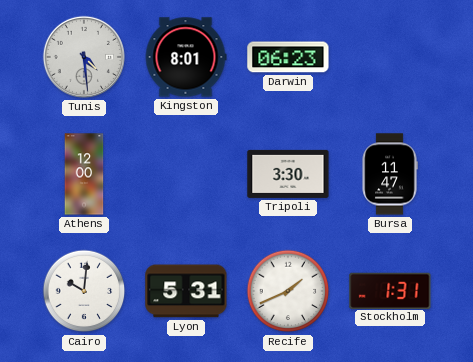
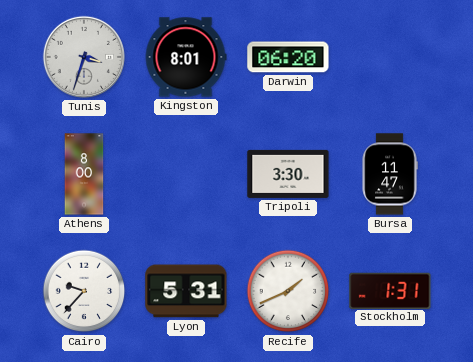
Tunis: 4:29 -> 3:33 (84, 57)
Darwin: 06:23 -> 06:20 (288, 57)
Athens: 12:00 -> 8:00 (84, 174)
Cairo: 10:01 -> 9:37 (84, 291)
